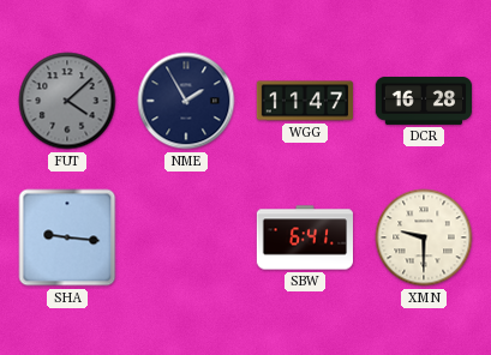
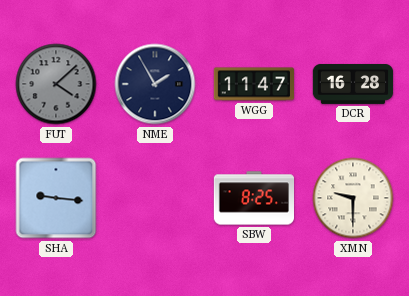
SBW: 6:41 -> 8:25 (254, 198)
